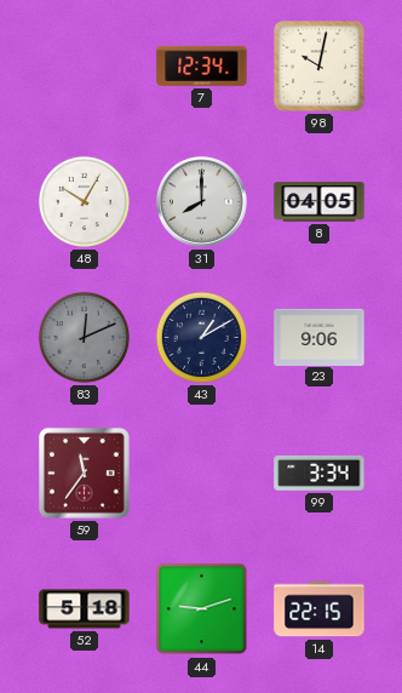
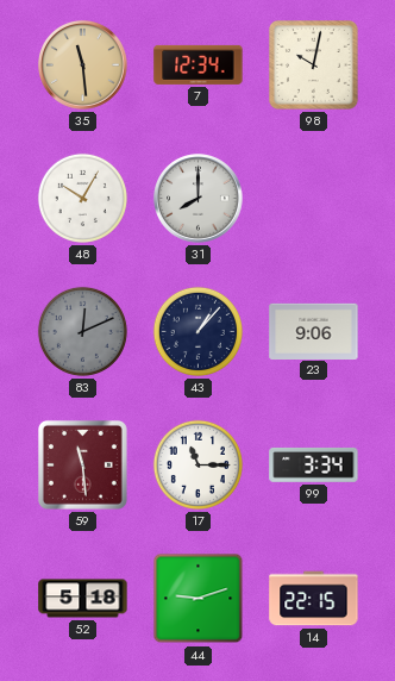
35: none -> 11:29 (83, 65)
8: 04:05 -> none (320, 202)
43: 1:10 -> 1:07 (197, 331)
59: 11:36 -> 11:29 (82, 464)
17: none -> 11:15 (197, 464)
